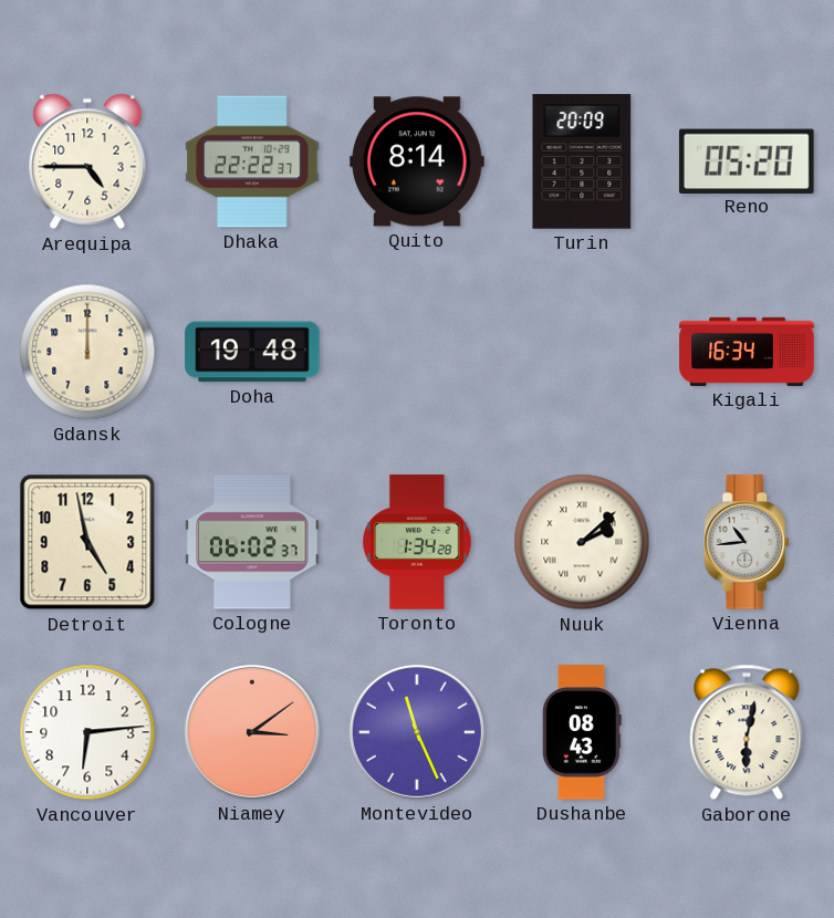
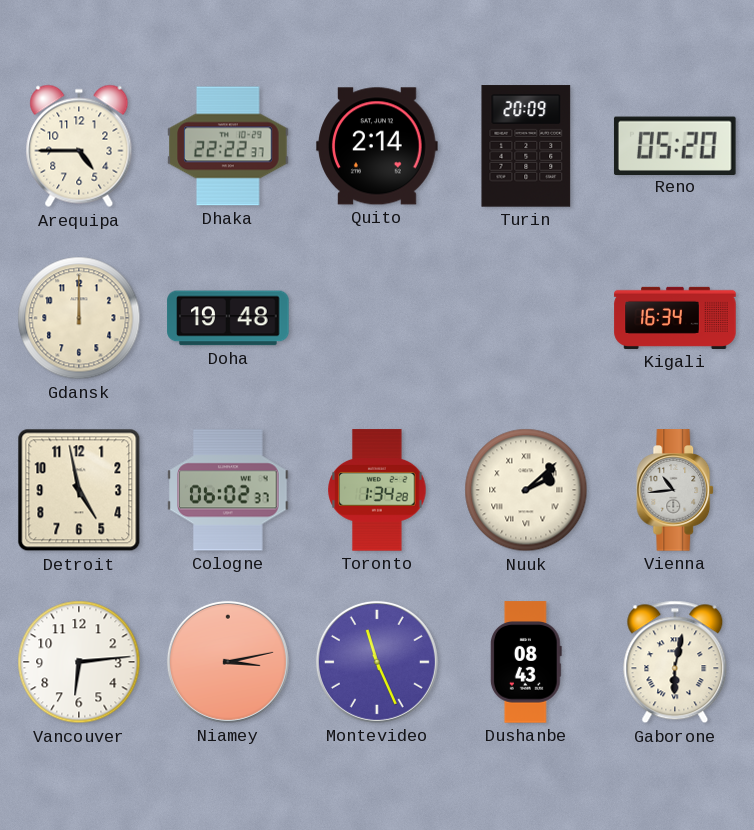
Quito: 8:14 -> 2:14 (377, 146)
Niamey: 3:09 -> 3:13 (228, 662)
